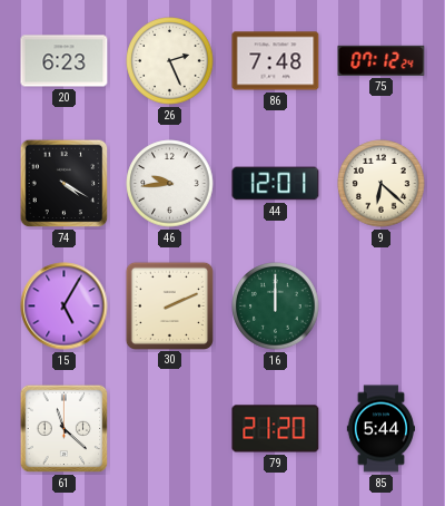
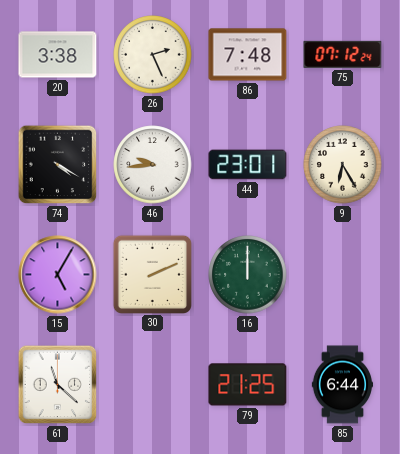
20: 6:23 -> 3:38 (58, 55)
44: 12:01 -> 23:01 (248, 165)
9: 6:22 -> 6:25 (343, 165)
79: 21:20 -> 21:25 (248, 385)
85: 5:44 -> 6:44 (342, 385)
